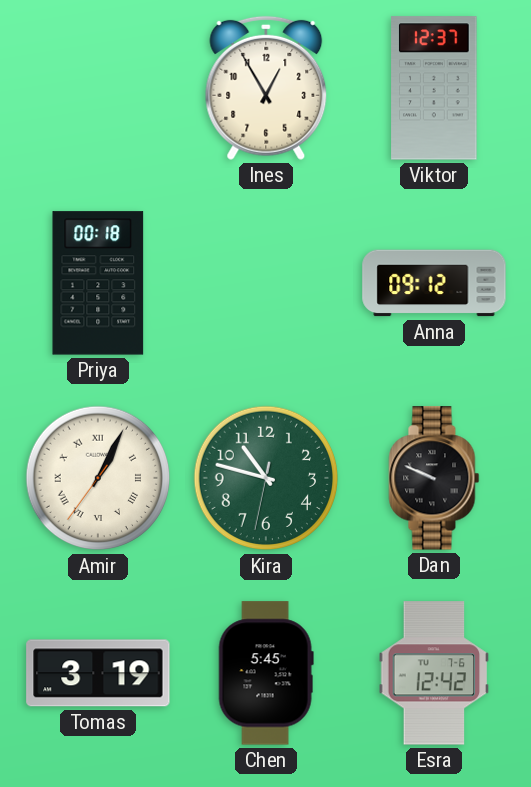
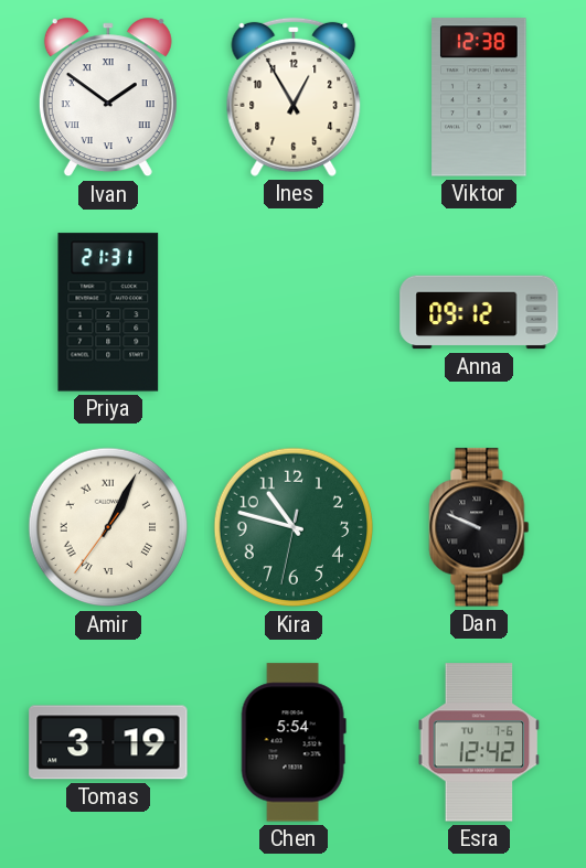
Ivan: none -> 1:51 (108, 97)
Viktor: 12:37 -> 12:38 (479, 97)
Priya: 00:18 -> 21:31 (108, 312)
Chen: 5:45 -> 5:54 (294, 742)
